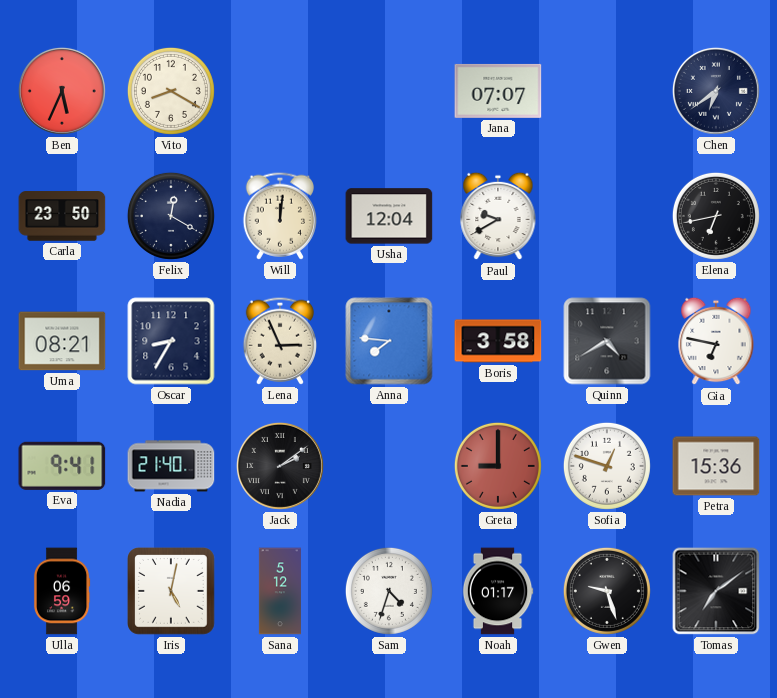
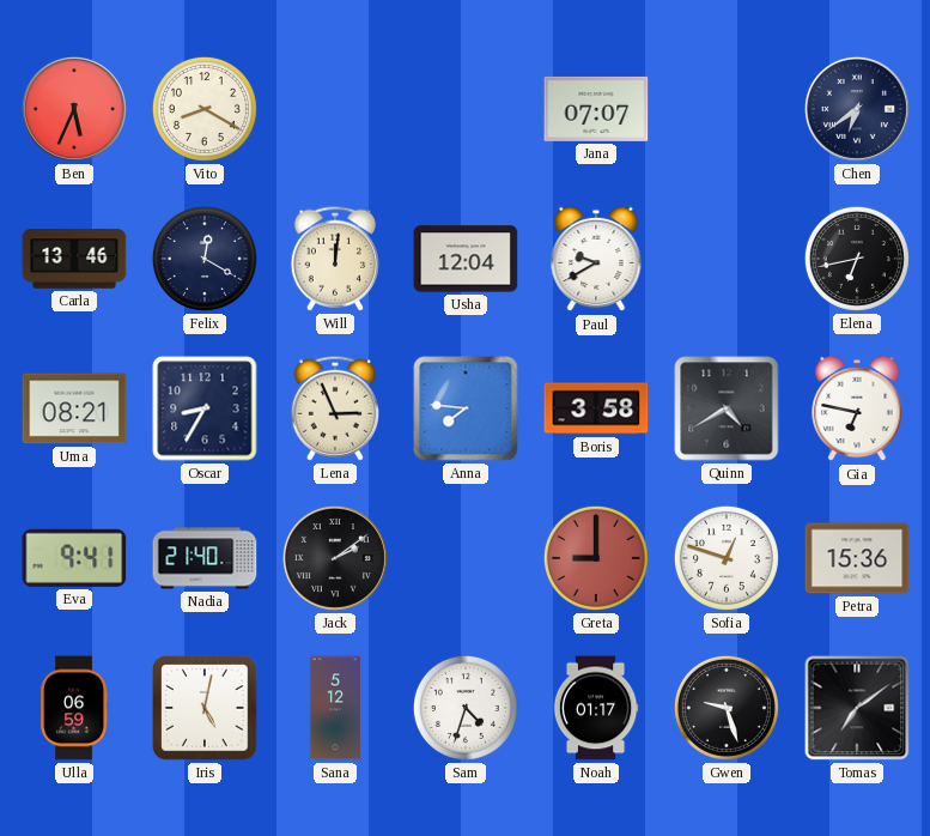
Carla: 23:50 -> 13:46 (74, 259)
